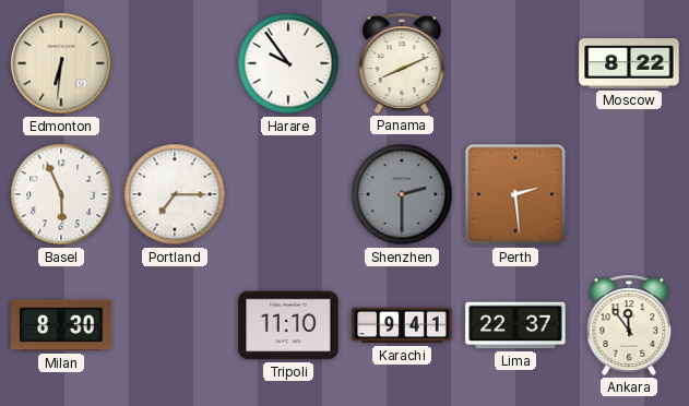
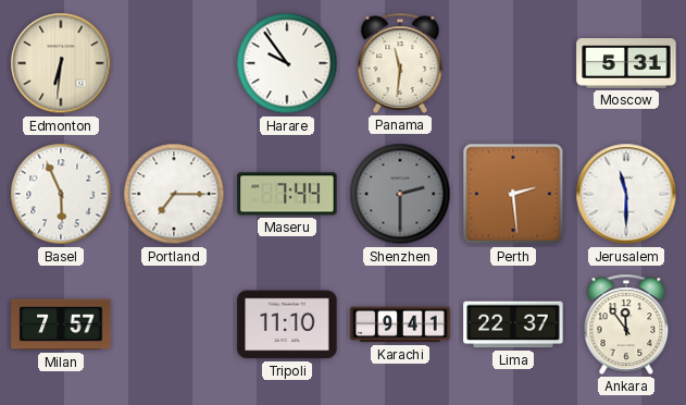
Panama: 8:11 -> 11:31 (400, 63)
Moscow: 8:22 -> 5:31 (626, 63)
Maseru: none -> 7:44 (287, 194)
Jerusalem: none -> 11:30 (626, 194)
Milan: 8:30 -> 7:57 (61, 324)
